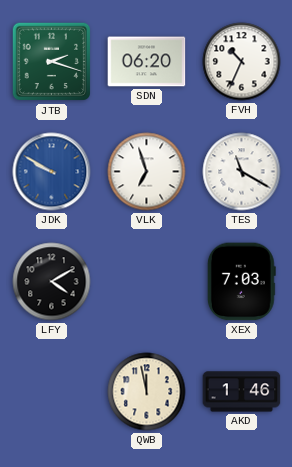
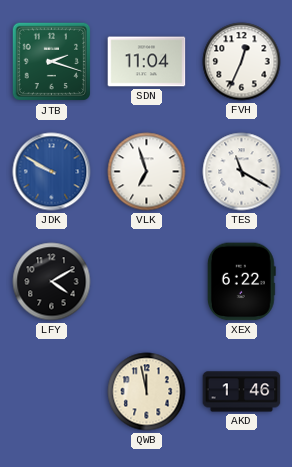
SDN: 06:20 -> 11:04 (147, 62)
FVH: 10:34 -> 12:34 (242, 62)
XEX: 7:03 -> 6:22 (241, 282)
